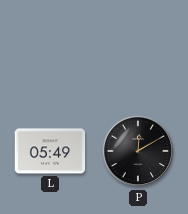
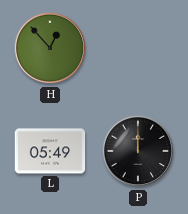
H: none -> 12:53 (50, 48)
P: 12:10 -> 12:00 (138, 151)
